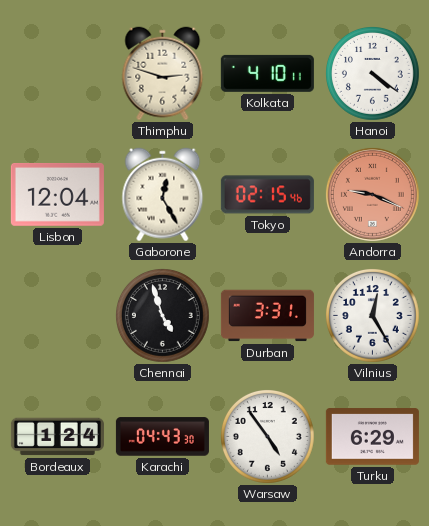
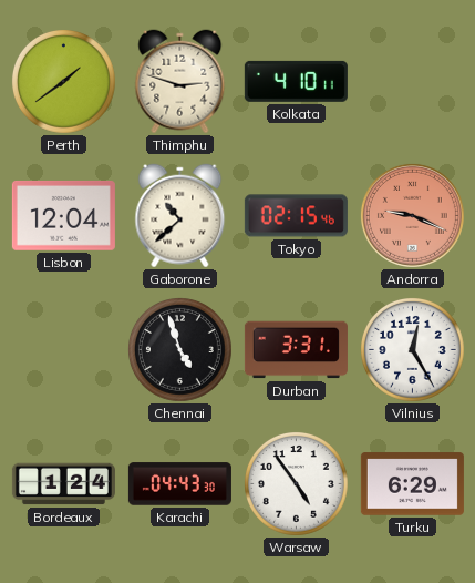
Perth: none -> 1:39 (64, 82)
Hanoi: 4:21 -> none (373, 74)
Gaborone: 12:25 -> 10:38 (180, 216)
